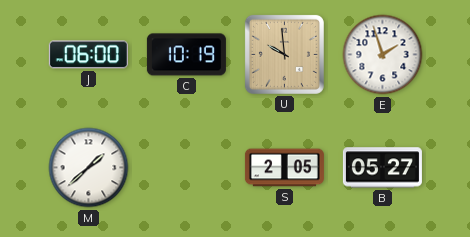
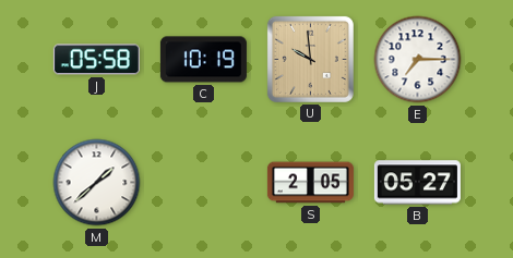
J: 06:00 -> 05:58 (96, 60)
E: 1:57 -> 7:15 (418, 60)
